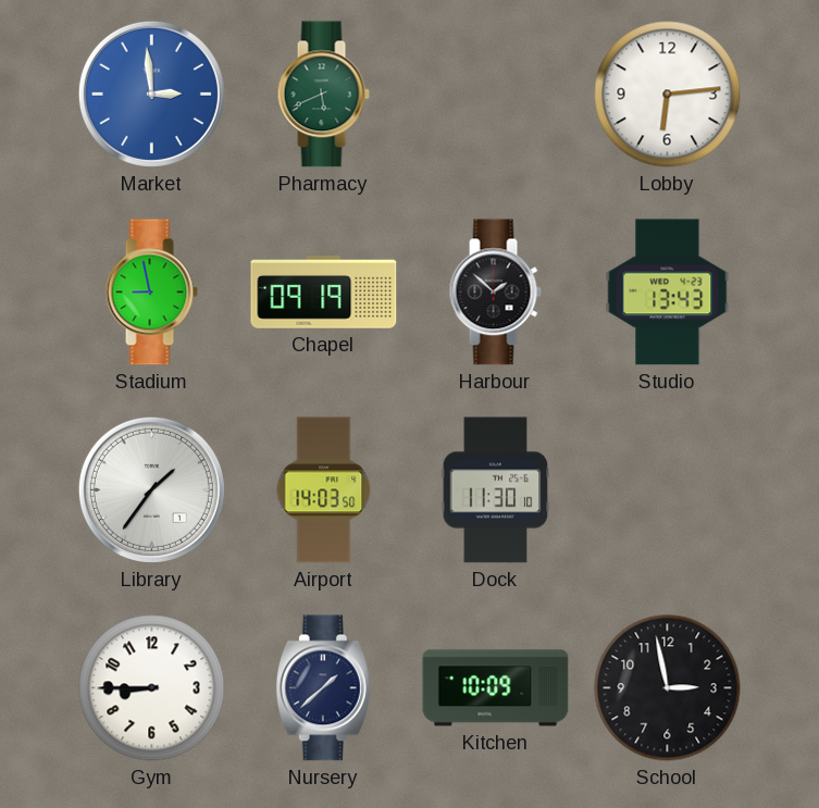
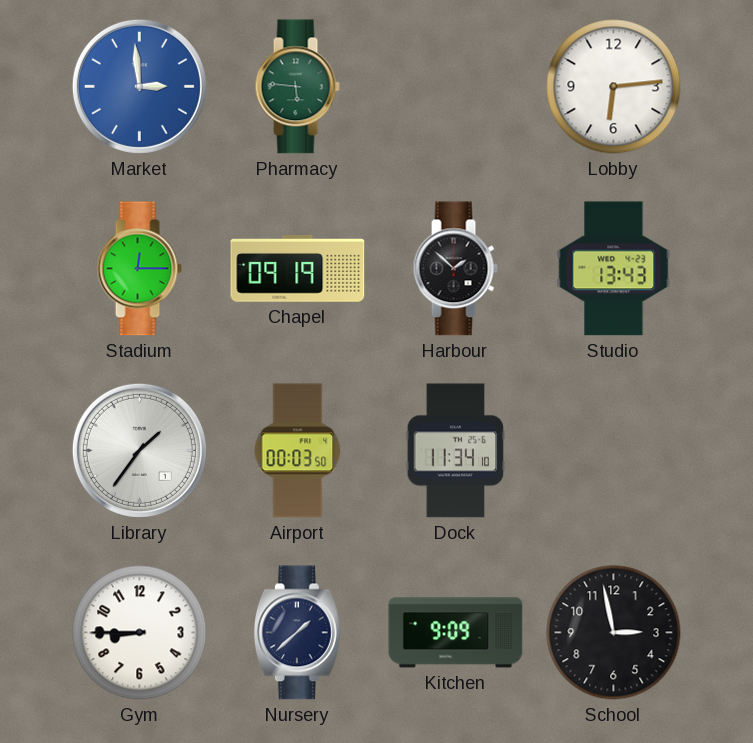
Pharmacy: 5:41 -> 5:46 (297, 87)
Stadium: 8:58 -> 12:15 (139, 269)
Airport: 14:03 -> 00:03 (298, 451)
Dock: 11:30 -> 11:34 (456, 451)
Kitchen: 10:09 -> 9:09 (456, 633)
